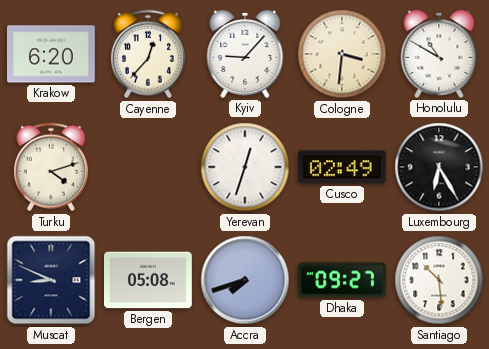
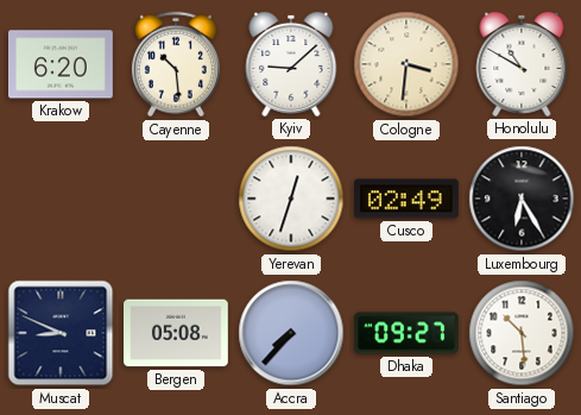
Cayenne: 12:37 -> 10:29 (176, 64)
Kyiv: 9:07 -> 9:08 (291, 64)
Turku: 4:12 -> none (51, 167)
Accra: 7:42 -> 7:37 (291, 333)
